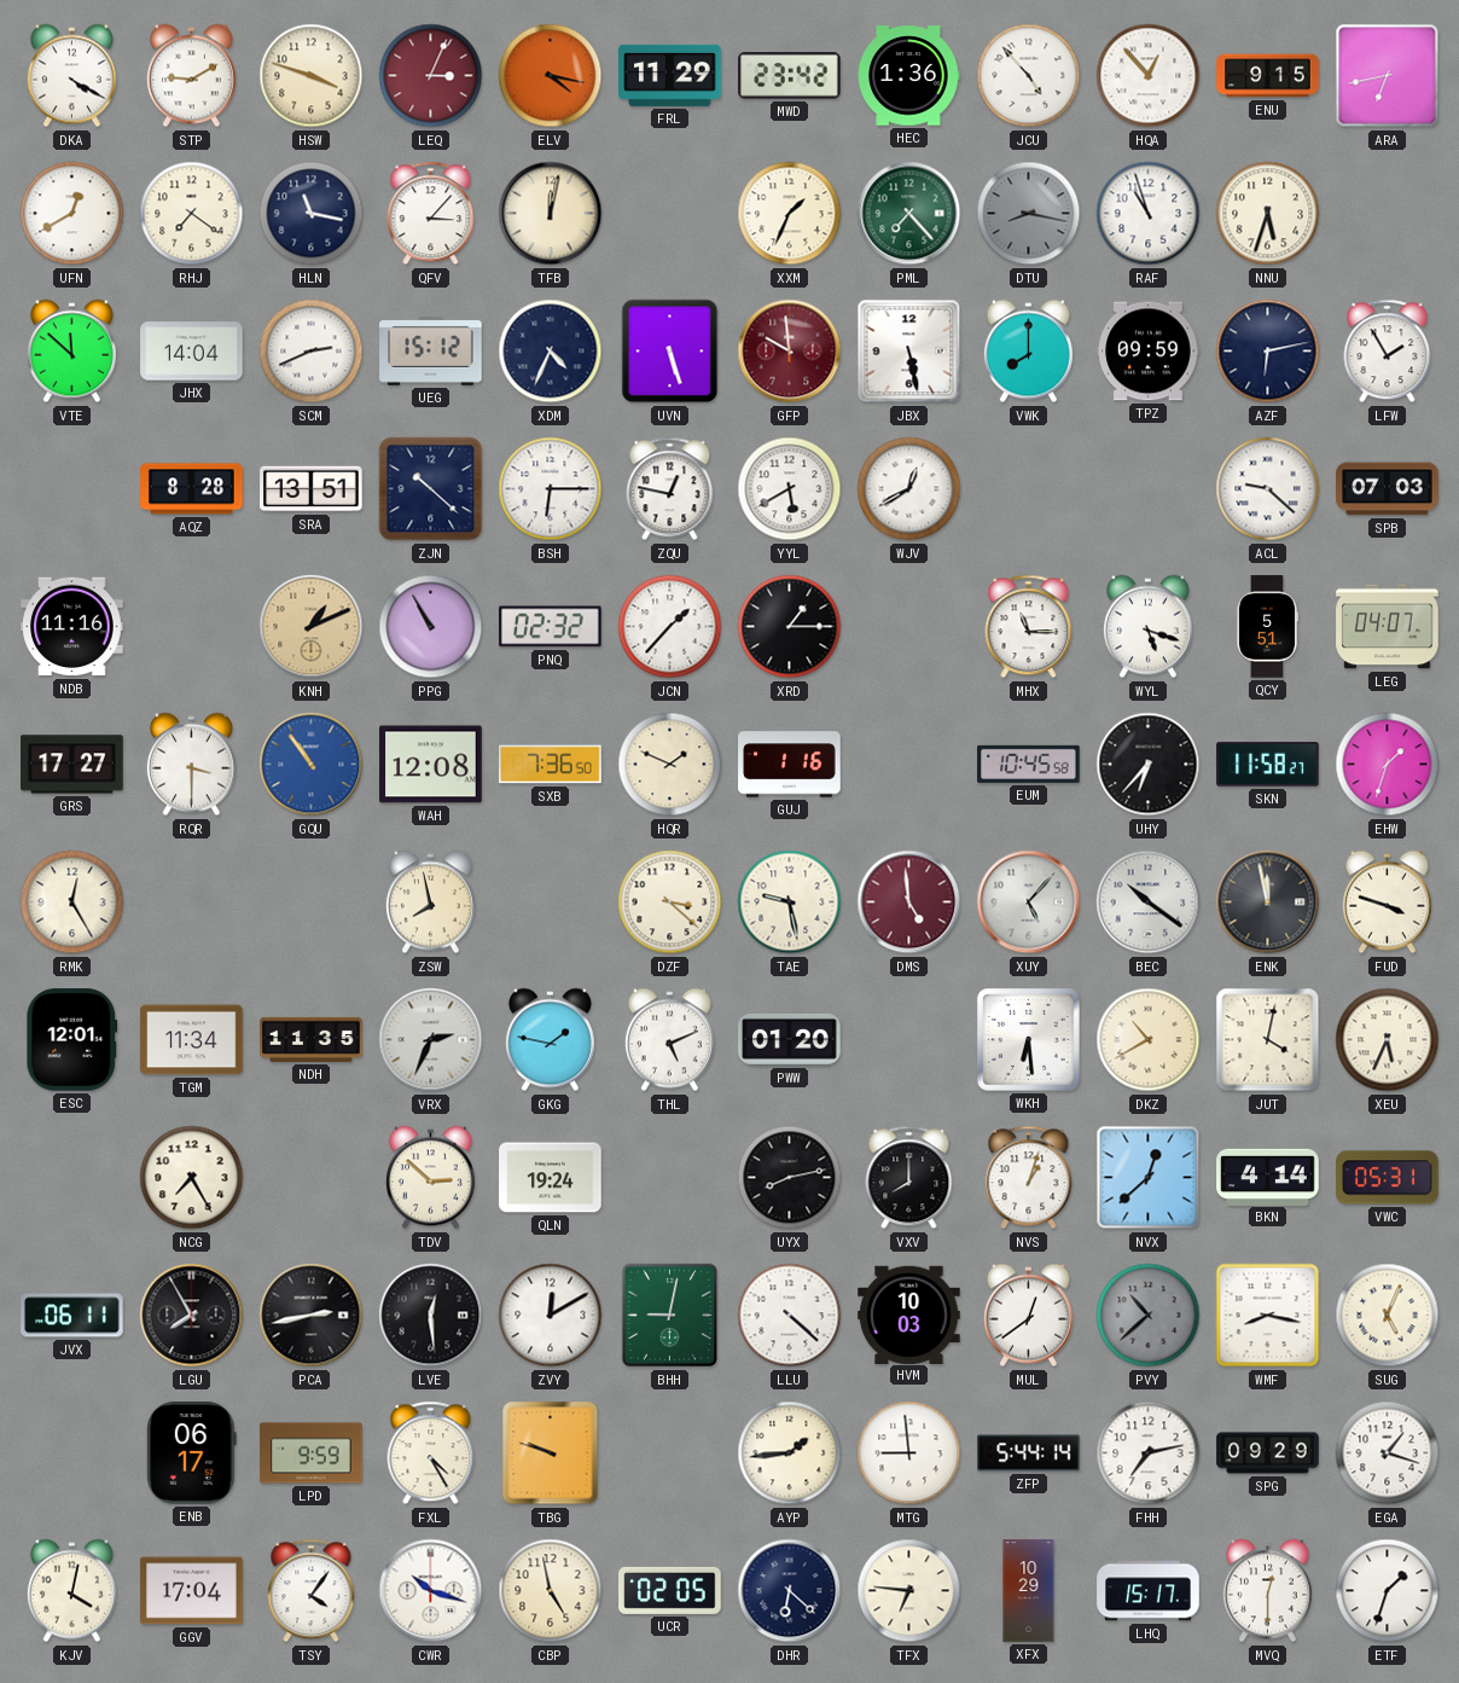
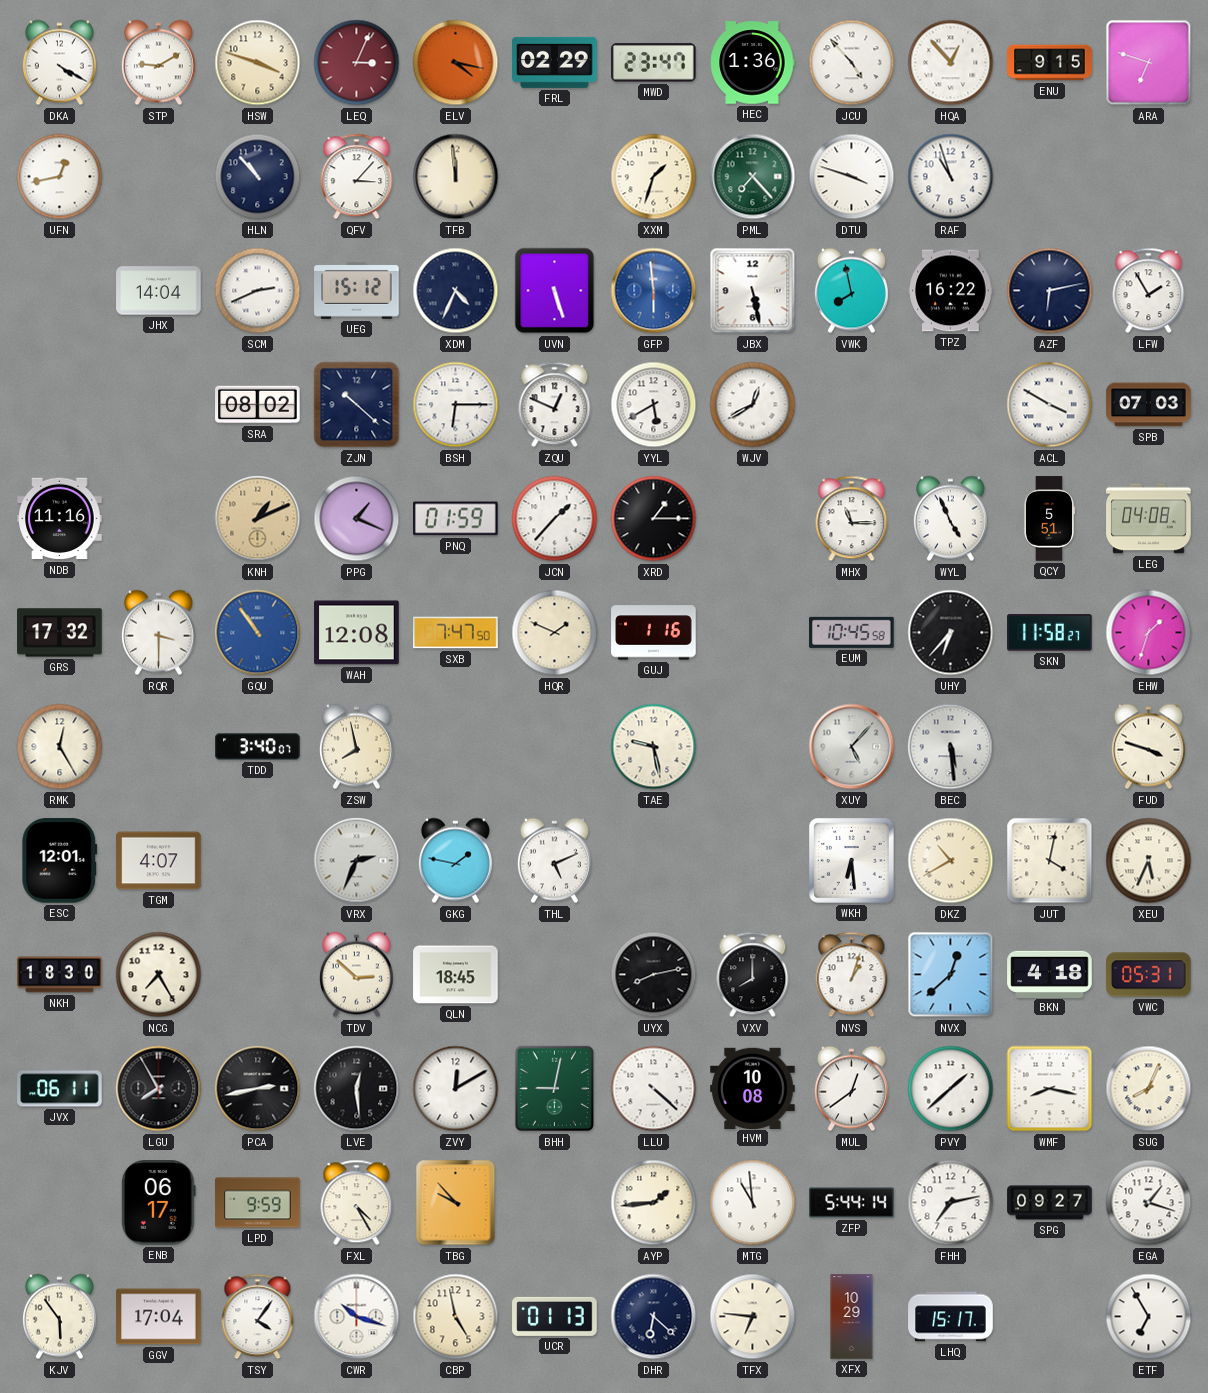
FRL: 11:29 -> 02:29 (555, 62)
MWD: 23:42 -> 23:47 (654, 63)
ARA: 6:43 -> 6:48 (1149, 63)
UFN: 12:40 -> 12:43 (60, 177)
RHJ: 7:21 -> none (192, 214)
HLN: 11:17 -> 10:53 (258, 177)
TFB: 12:02 -> 11:59 (456, 177)
XXM: 1:34 -> 1:33 (654, 177)
DTU: 8:17 -> 3:48 (852, 177)
DTU dial: grey -> white (852, 177)
NNU: 5:33 -> none (1268, 214)
VTE: 11:52 -> none (71, 352)
GFP: 9:59 -> 5:59 (654, 291)
GFP dial: burgundy -> blue (654, 291)
VWK: 8:00 -> 7:58 (851, 291)
TPZ: 09:59 -> 16:22 (951, 291)
AQZ: 8:28 -> none (192, 489)
SRA: 13:51 -> 08:02 (258, 405)
ZQU: 12:47 -> 12:49 (555, 405)
ACL: 9:22 -> 3:50 (1050, 405)
PPG: 10:55 -> 1:19 (357, 519)
PNQ: 02:32 -> 01:59 (456, 519)
WYL: 5:18 -> 4:56 (950, 519)
LEG: 04:07 -> 04:08 (1149, 519)
GRS: 17:27 -> 17:32 (60, 633)
SXB: 7:36 -> 7:47 (456, 633)
TDD: none -> 3:40 (258, 747)
DZF: 3:22 -> none (670, 903)
DMS: 4:59 -> none (909, 903)
BEC: 10:21 -> 5:29 (951, 747)
ENK: 11:58 -> none (1268, 903)
TGM: 11:34 -> 4:07 (159, 861)
NDH: 11:35 -> none (312, 1039)
PWW: 01:20 -> none (790, 1039)
NKH: none -> 18:30 (60, 975)
QLN: 19:24 -> 18:45 (456, 975)
BKN: 4:14 -> 4:18 (1050, 974)
HVM: 10:03 -> 10:08 (753, 1088)
PVY: 10:38 -> 1:38 (951, 1089)
PVY dial: grey -> white (951, 1089)
SUG: 5:04 -> 8:04 (1149, 1089)
TBG: 9:48 -> 9:53 (456, 1203)
MTG: 8:59 -> 10:59 (753, 1203)
SPG: 09:29 -> 09:27 (1050, 1203)
KJV: 4:02 -> 5:54 (59, 1317)
UCR: 02:05 -> 01:13 (555, 1316)
MVQ: 12:30 -> none (1267, 1591)
ETF: 1:33 -> 6:55 (1149, 1317)
